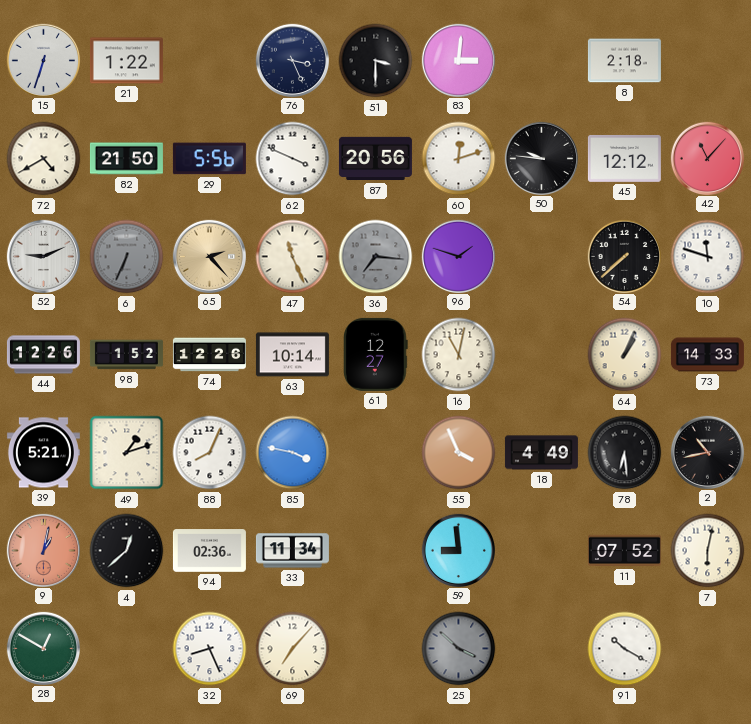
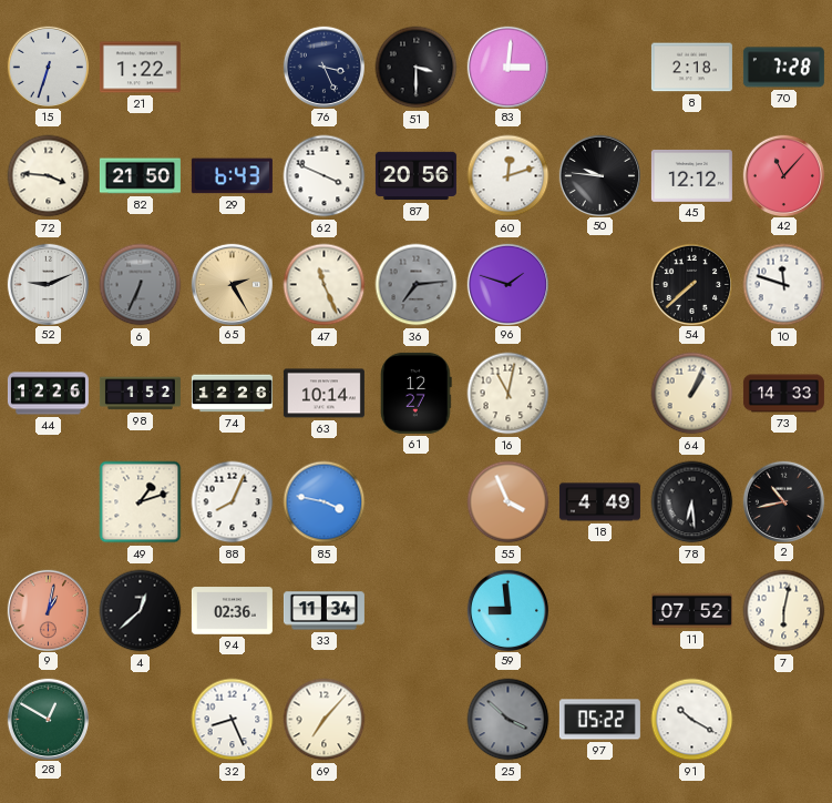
70: none -> 7:28 (783, 68)
72: 4:40 -> 3:46 (49, 176)
29: 5:56 -> 6:43 (232, 176)
65: 2:23 -> 2:25 (232, 284)
36: 7:16 -> 7:14 (417, 285)
39: 5:21 -> none (43, 453)
97: none -> 05:22 (599, 720)
